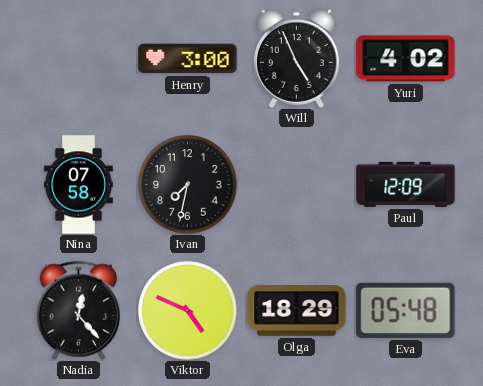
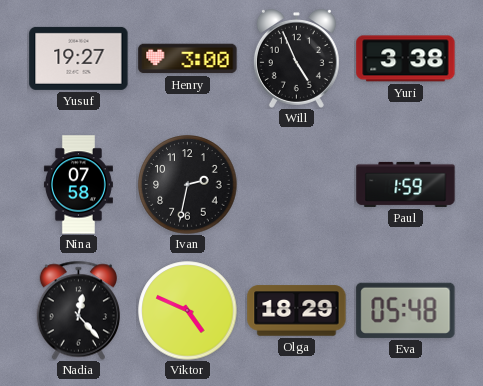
Yusuf: none -> 19:27 (79, 58)
Yuri: 4:02 -> 3:38 (406, 59)
Ivan: 7:32 -> 2:32 (188, 185)
Paul: 12:09 -> 1:59 (406, 184)
